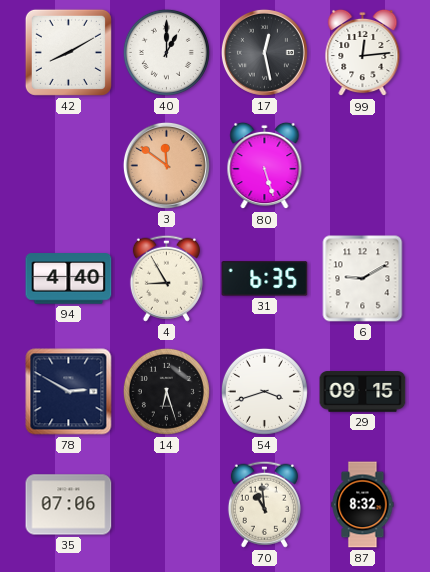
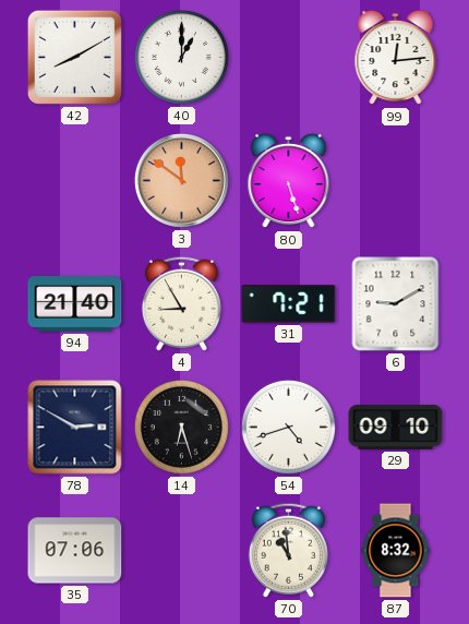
17: 12:28 -> none (264, 52)
94: 4:40 -> 21:40 (75, 304)
31: 6:35 -> 7:21 (289, 304)
54: 3:42 -> 4:42 (288, 427)
29: 09:15 -> 09:10 (396, 428)
